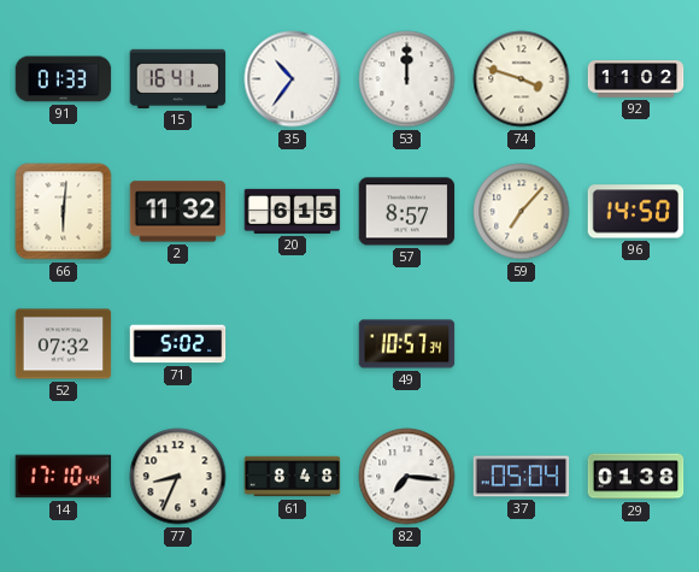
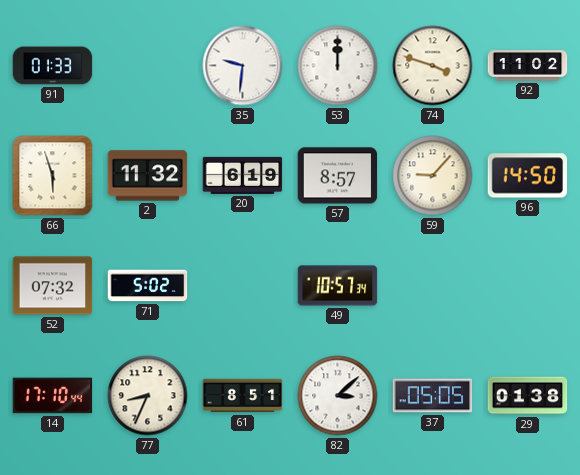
15: 16:41 -> none (178, 78)
35: 10:36 -> 9:31 (243, 66)
66: 6:01 -> 5:57 (53, 176)
20: 6:15 -> 6:19 (243, 175)
59: 7:07 -> 9:07 (433, 176)
61: 8:48 -> 8:51 (243, 396)
82: 7:16 -> 3:08 (338, 396)
37: 05:04 -> 05:05 (433, 396)
